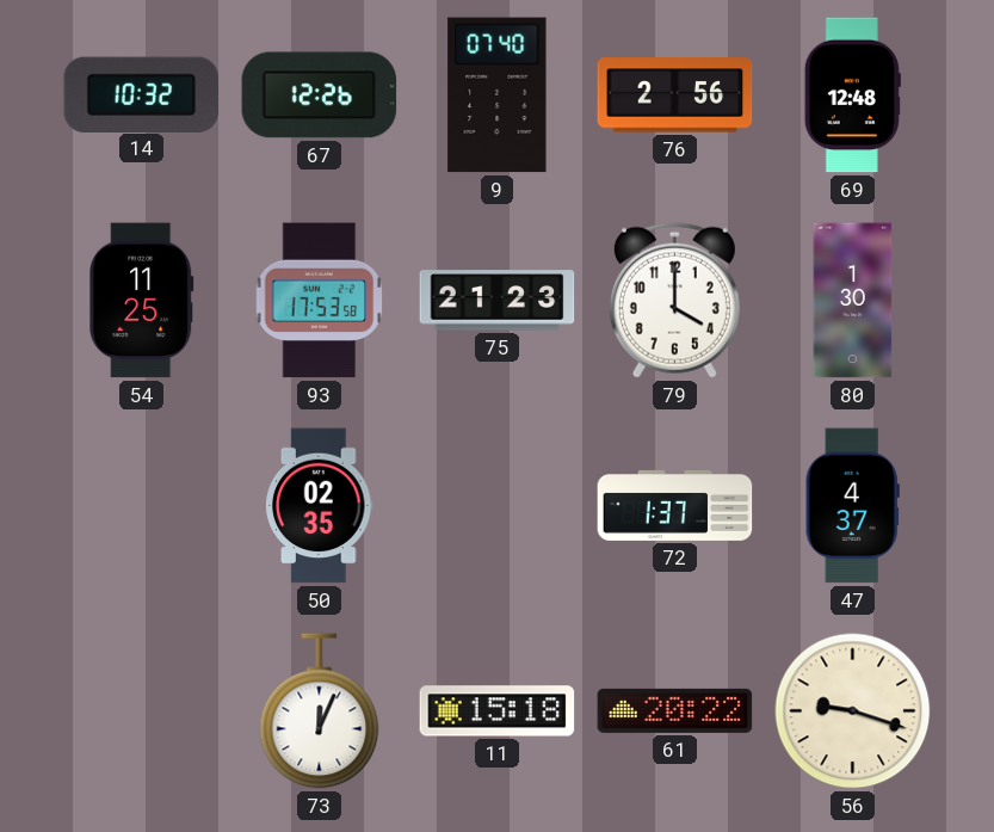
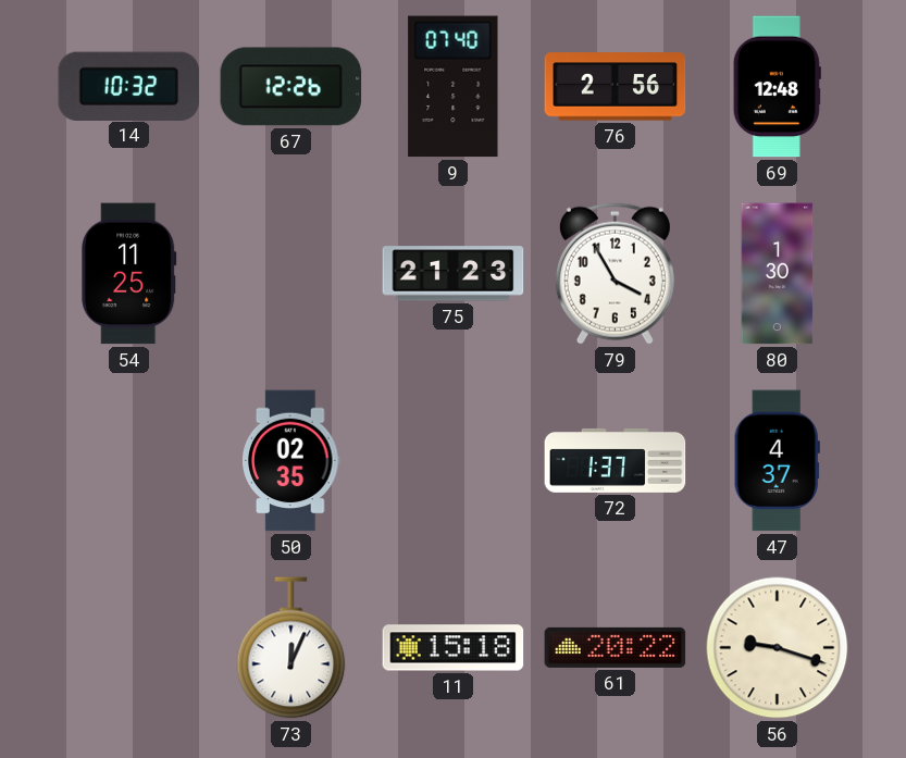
93: 17:53 -> none (320, 301)
79: 4:00 -> 3:55 (615, 273)
